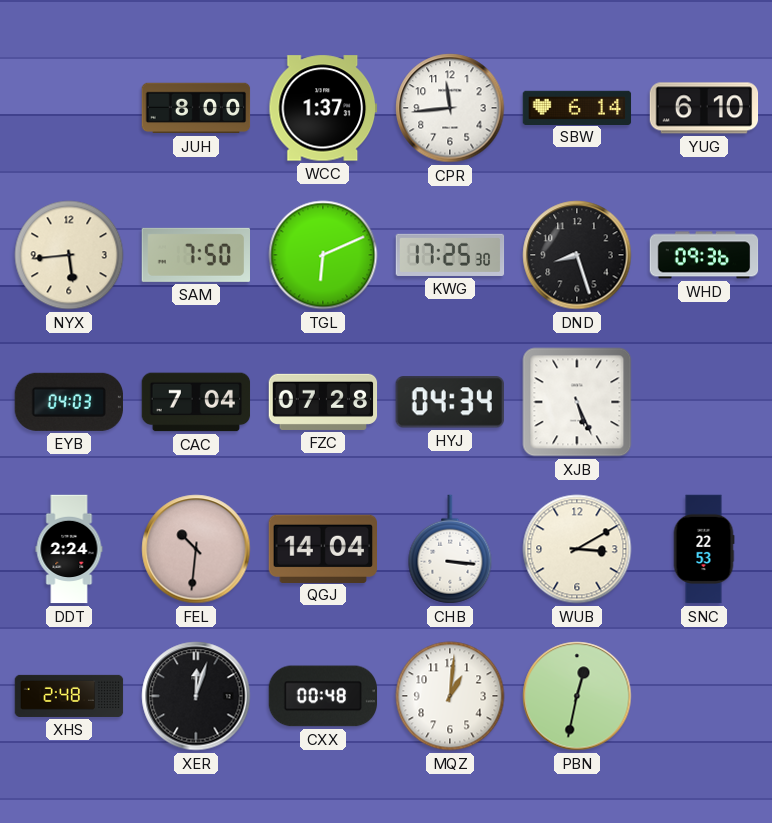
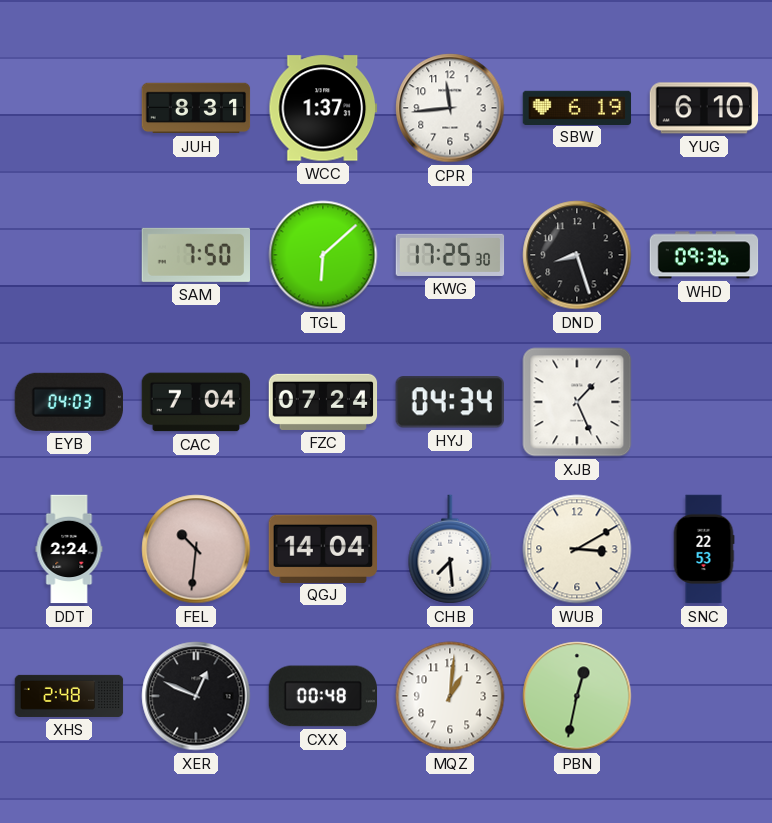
JUH: 8:00 -> 8:31 (196, 108)
SBW: 6:14 -> 6:19 (577, 107)
NYX: 5:44 -> none (69, 255)
TGL: 6:11 -> 6:08 (323, 255)
FZC: 07:28 -> 07:24 (323, 402)
XJB: 5:26 -> 1:26 (577, 402)
CHB: 3:16 -> 7:29 (450, 549)
XER: 12:03 -> 12:49 (196, 696)
